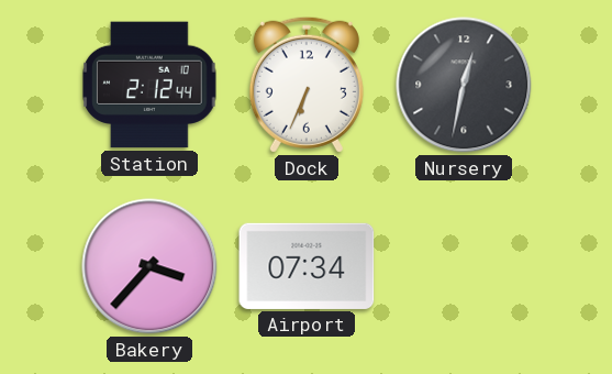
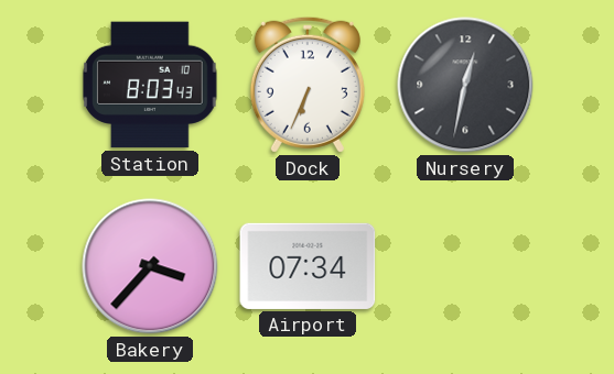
Station: 2:12 -> 8:03 (150, 85)
